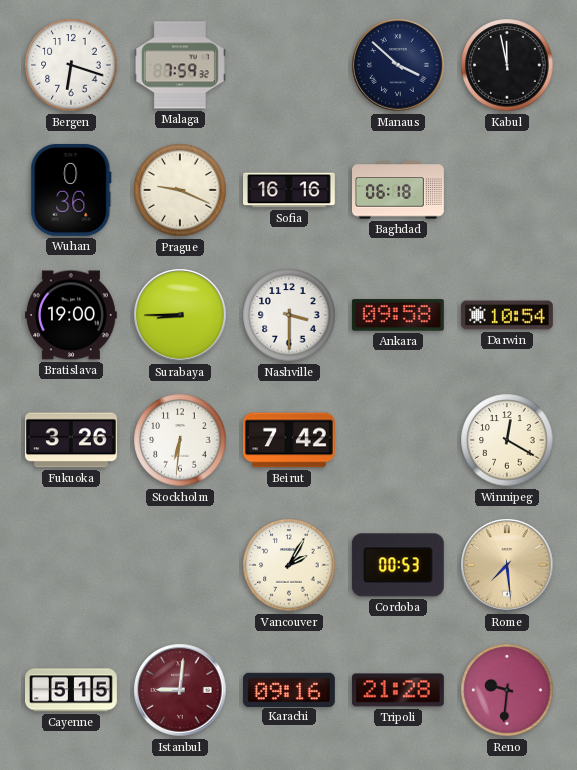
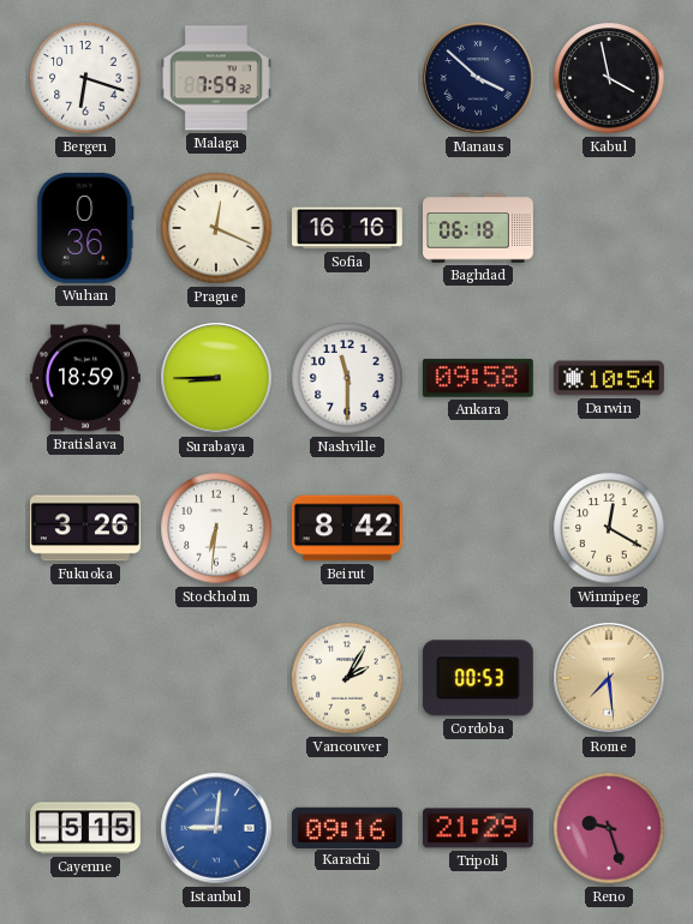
Kabul: 11:58 -> 3:58 (609, 78)
Prague: 9:19 -> 12:19 (216, 228)
Bratislava: 19:00 -> 18:59 (85, 378)
Nashville: 3:30 -> 11:30 (347, 378)
Beirut: 7:42 -> 8:42 (347, 528)
Istanbul dial: burgundy -> blue (216, 828)
Tripoli: 21:28 -> 21:29 (478, 828)
Reno: 9:31 -> 9:27 (609, 828)
